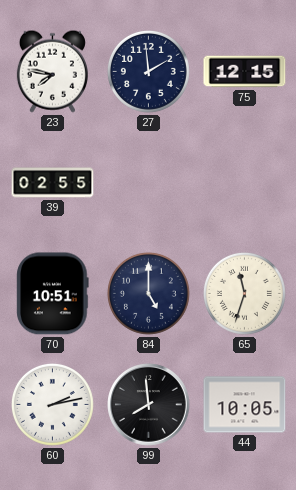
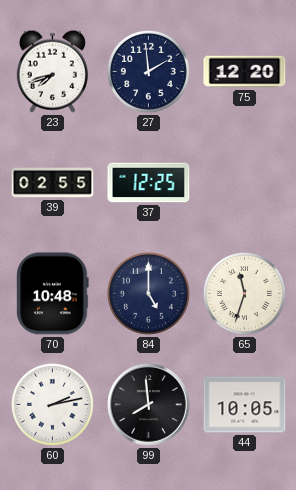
23: 7:47 -> 7:42 (52, 71)
75: 12:15 -> 12:20 (245, 72)
37: none -> 12:25 (149, 183)
70: 10:51 -> 10:48 (53, 294)
